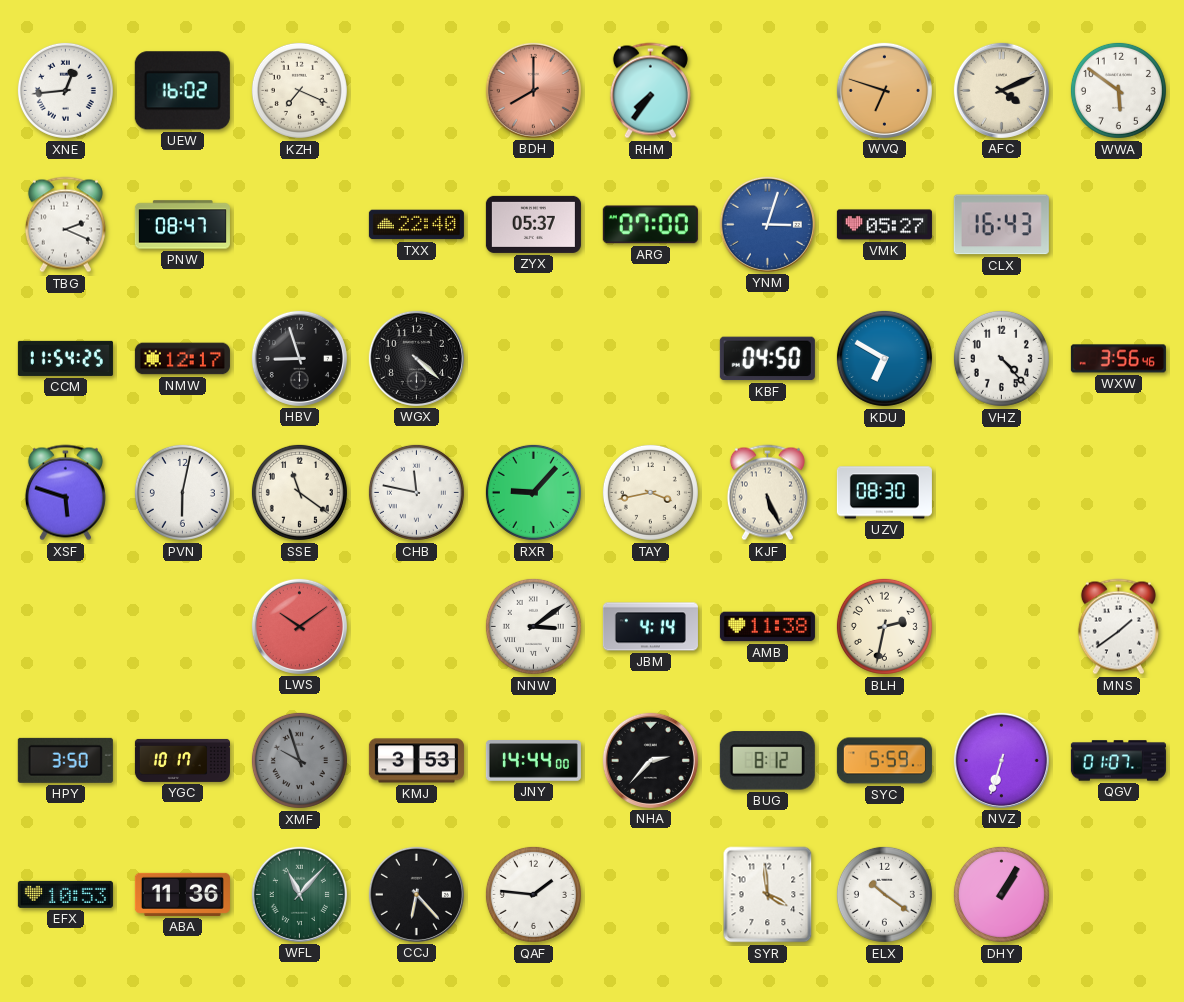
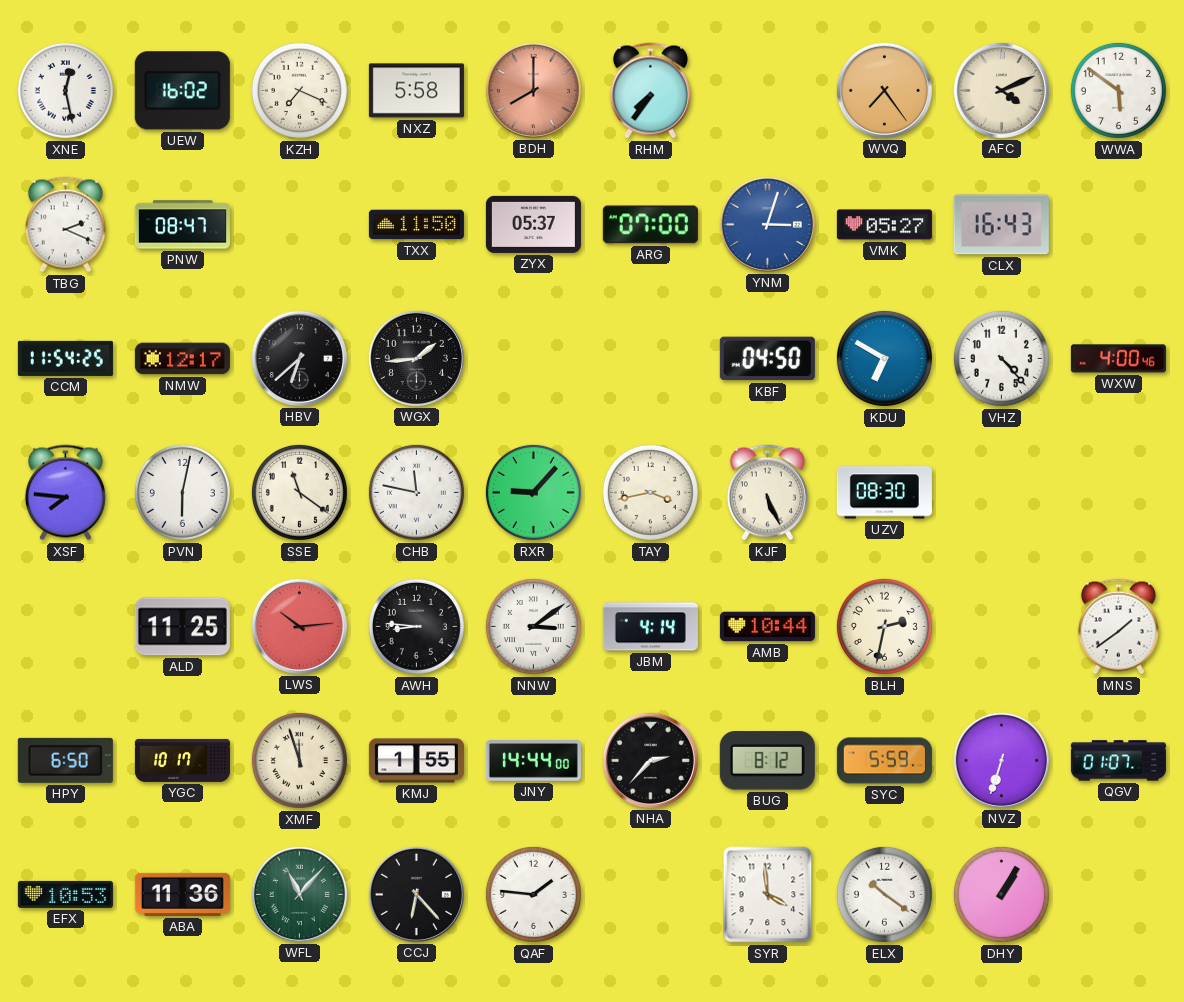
XNE: 12:44 -> 12:28 (65, 90)
NXZ: none -> 5:58 (416, 91)
WVQ: 6:48 -> 7:24 (884, 90)
TXX: 22:40 -> 11:50 (416, 225)
HBV: 8:57 -> 6:38 (299, 358)
WGX: 4:22 -> 1:44 (416, 358)
WXW: 3:56 -> 4:00 (1118, 359)
XSF: 5:48 -> 7:46 (65, 493)
ALD: none -> 11:25 (182, 627)
LWS: 10:09 -> 10:14 (299, 626)
AWH: none -> 8:46 (416, 626)
AMB: 11:38 -> 10:44 (767, 627)
HPY: 3:50 -> 6:50 (65, 760)
XMF: 9:57 -> 11:57 (299, 760)
XMF dial: grey -> cream (299, 760)
KMJ: 3:53 -> 1:55 (416, 761)
